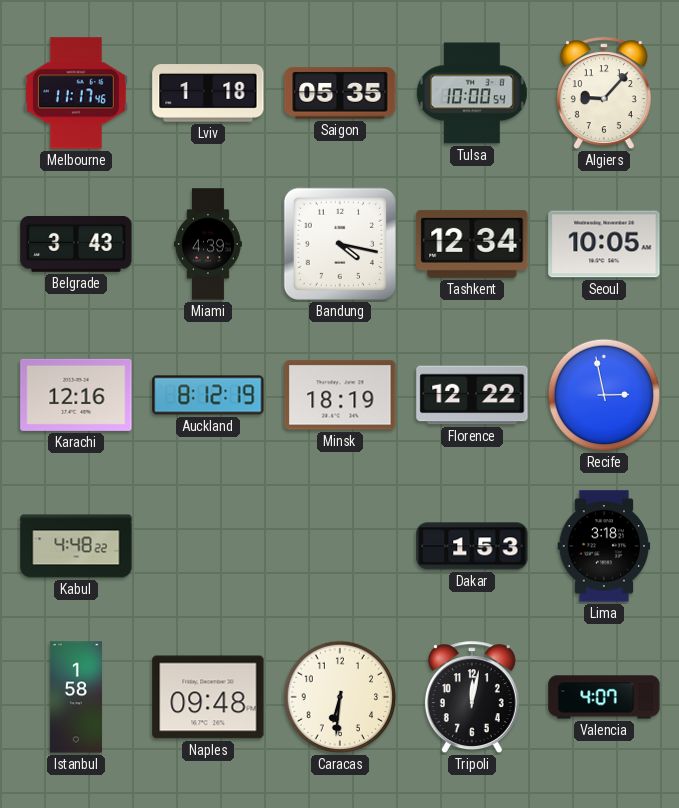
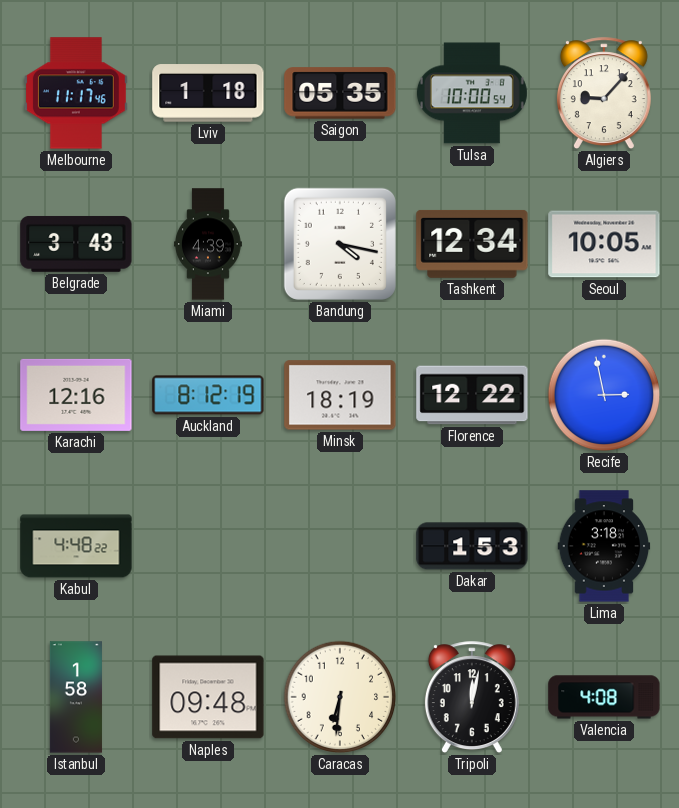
Valencia: 4:07 -> 4:08 (604, 697)
